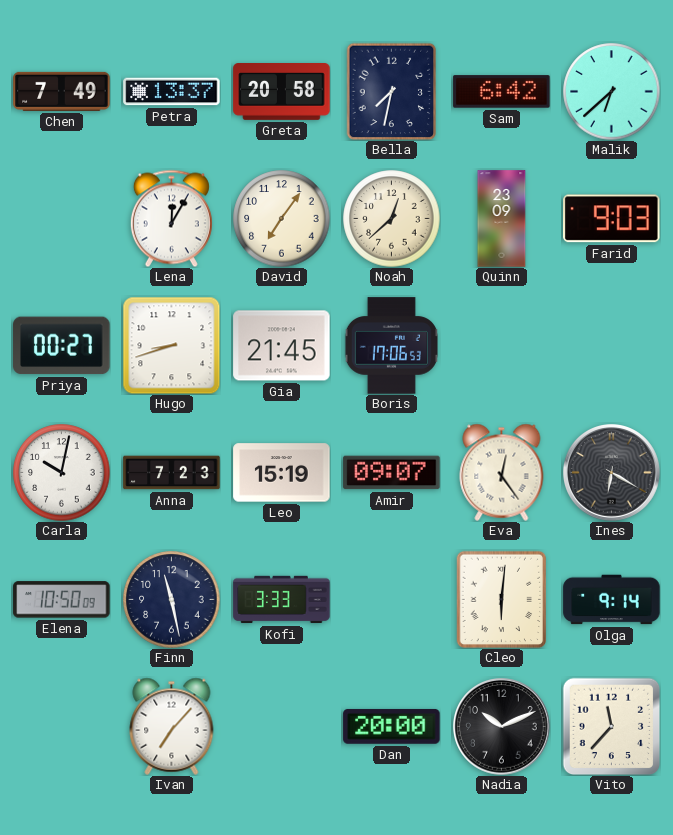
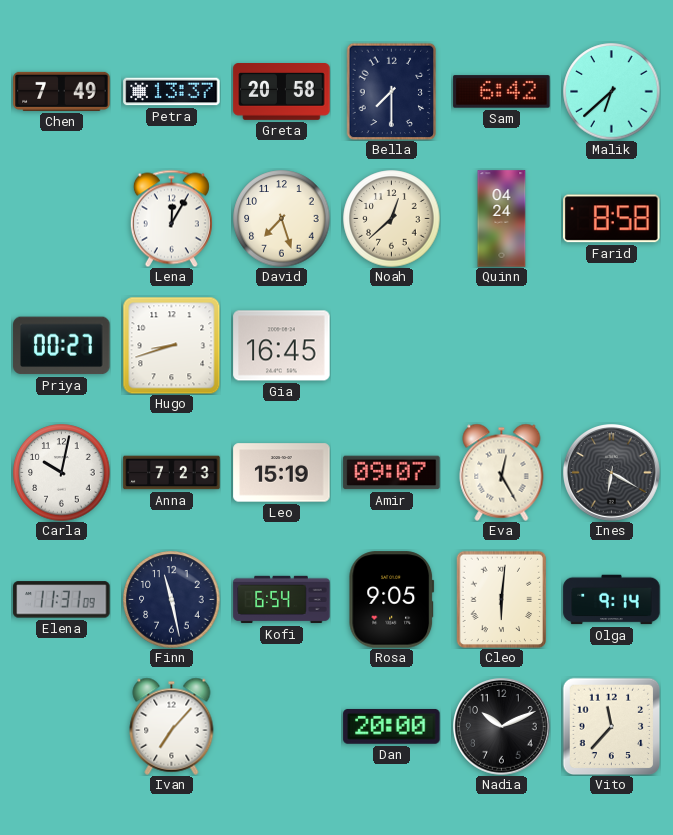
Bella: 7:32 -> 7:30 (392, 91)
David: 7:06 -> 7:27 (282, 219)
Quinn: 23:09 -> 04:24 (502, 219)
Farid: 9:03 -> 8:58 (612, 219)
Gia: 21:45 -> 16:45 (282, 346)
Boris: 17:06 -> none (391, 346)
Eva: 12:24 -> 12:25 (502, 472)
Elena: 10:50 -> 11:31 (62, 600)
Kofi: 3:33 -> 6:54 (282, 600)
Rosa: none -> 9:05 (392, 600)
